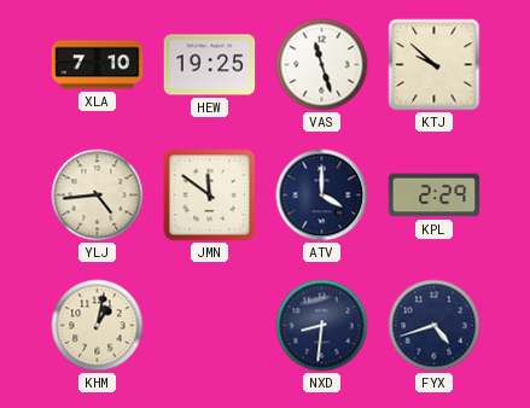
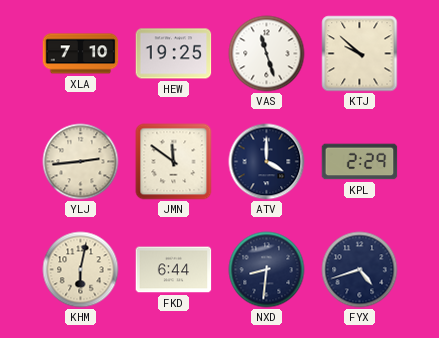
YLJ: 4:44 -> 2:44 (81, 162)
KHM: 1:02 -> 6:02 (81, 270)
FKD: none -> 6:44 (174, 270)
